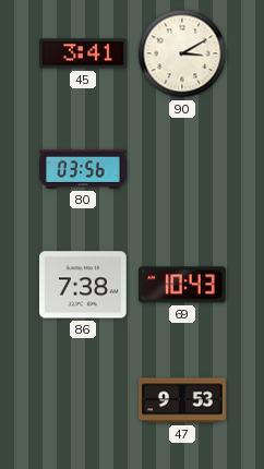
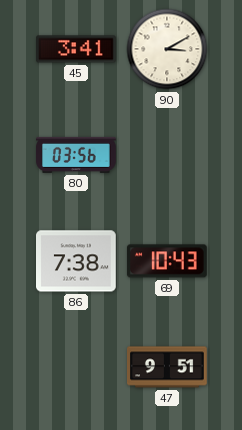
47: 9:53 -> 9:51 (167, 367)
